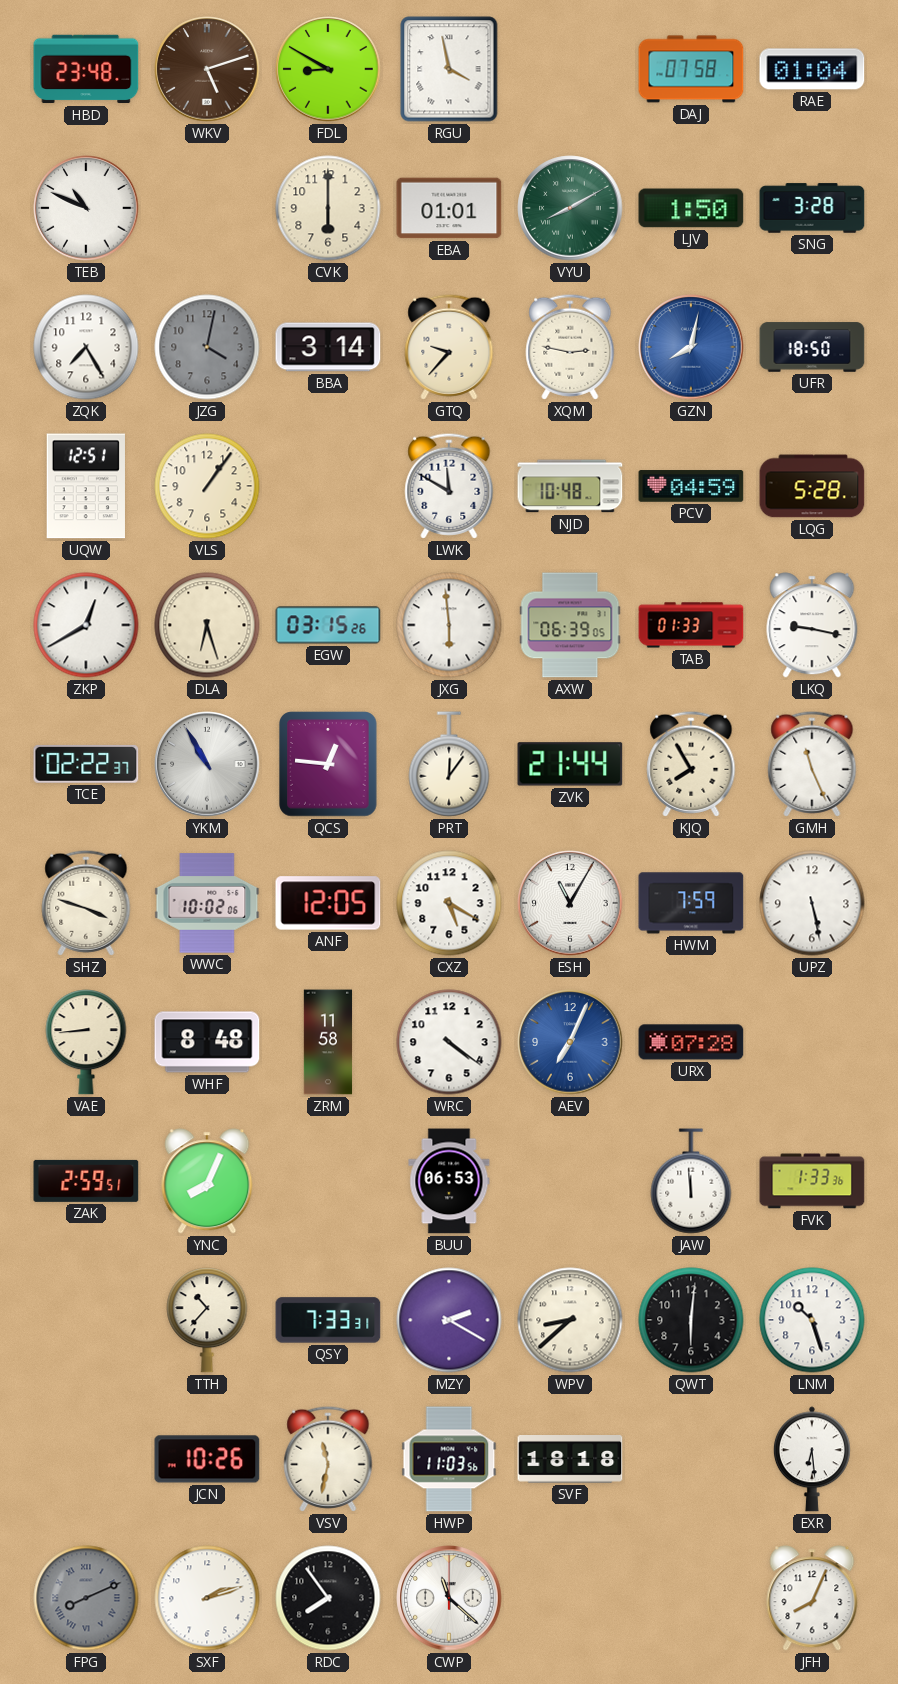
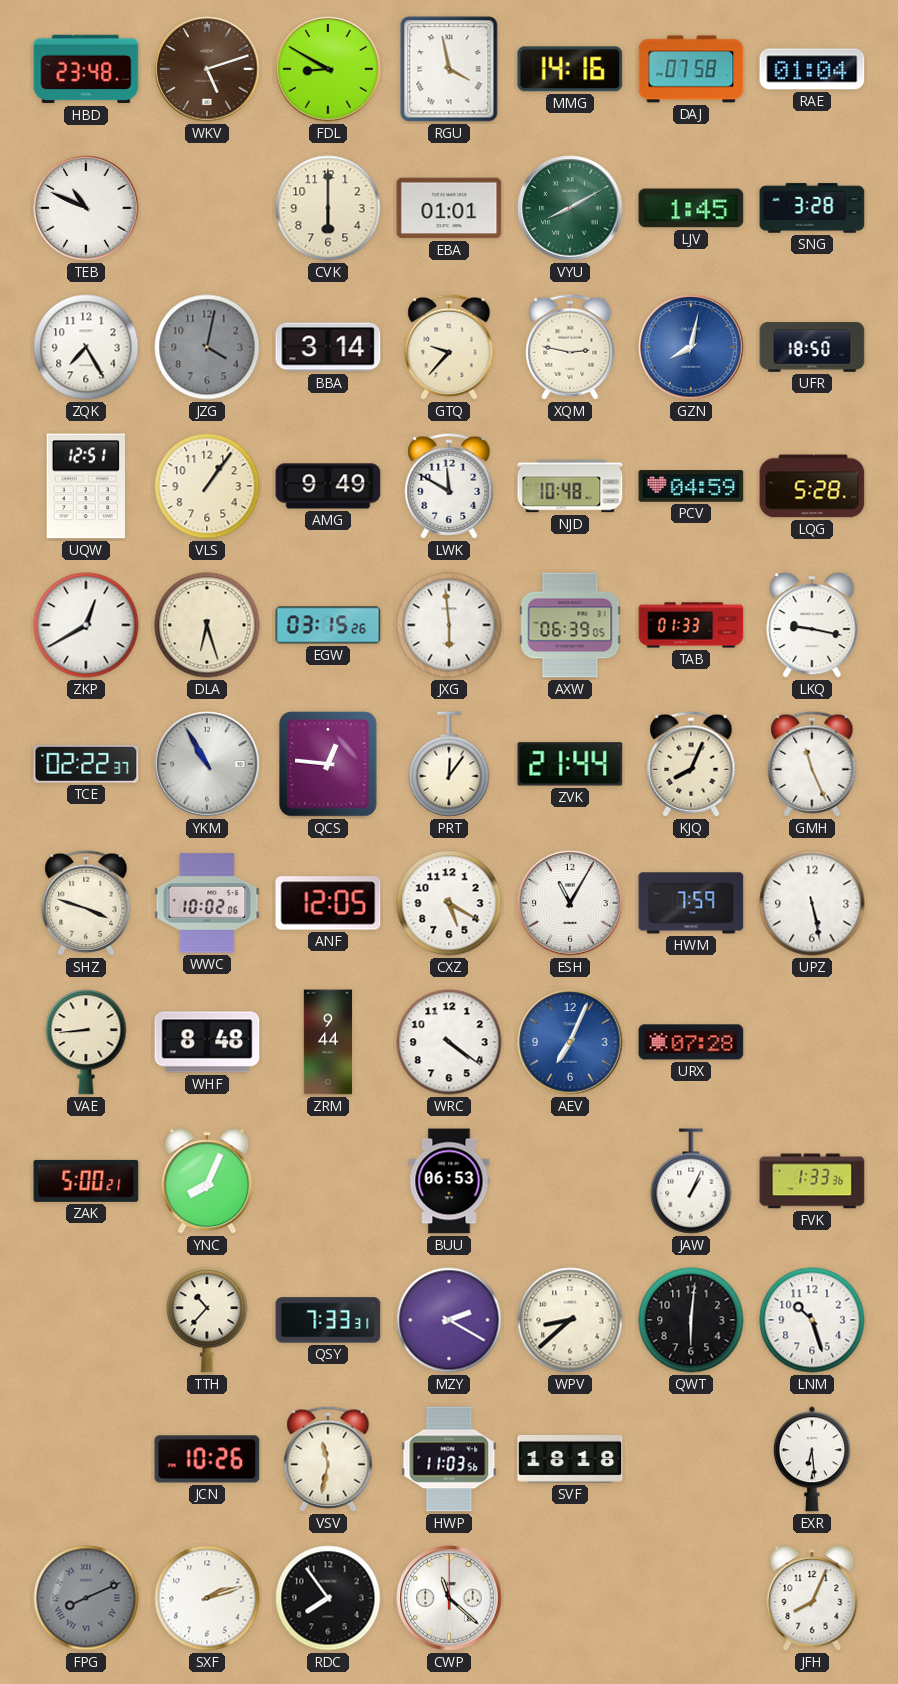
MMG: none -> 14:16 (570, 69)
LJV: 1:50 -> 1:45 (691, 208)
AMG: none -> 9:49 (328, 486)
KJQ: 7:55 -> 8:04 (691, 764)
ZRM: 11:58 -> 9:44 (328, 1042)
ZAK: 2:59 -> 5:00 (86, 1181)
JAW: 11:59 -> 1:04 (691, 1181)
